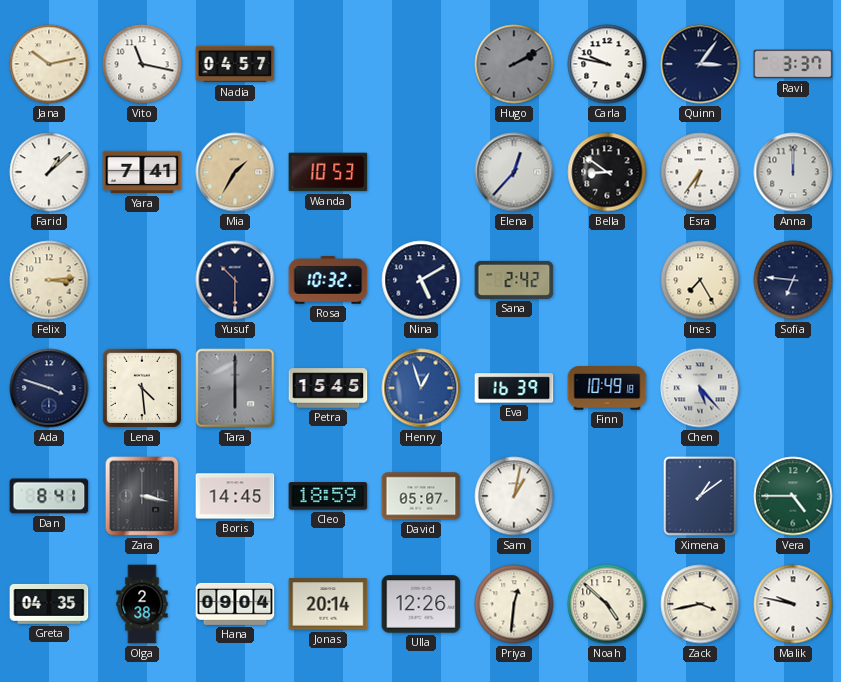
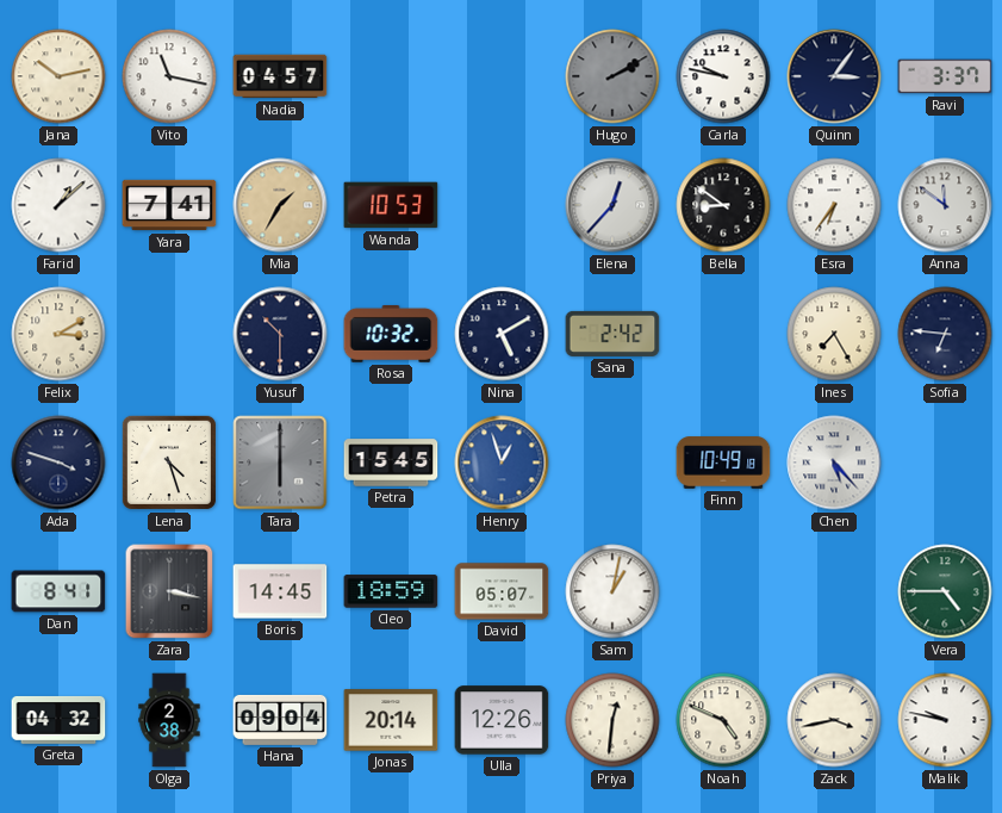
Anna: 12:00 -> 11:51 (945, 205)
Felix: 3:14 -> 3:10 (58, 334)
Lena: 4:29 -> 4:27 (169, 463)
Eva: 16:39 -> none (514, 388)
Ximena: 1:09 -> none (700, 496)
Greta: 04:35 -> 04:32 (58, 720)
Noah: 4:52 -> 4:49 (723, 720)
